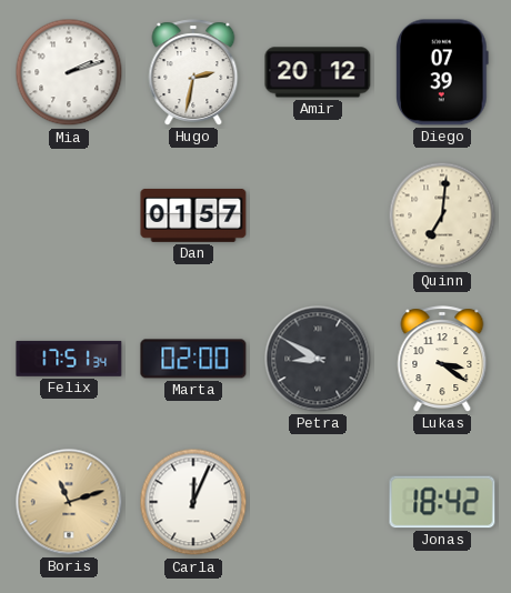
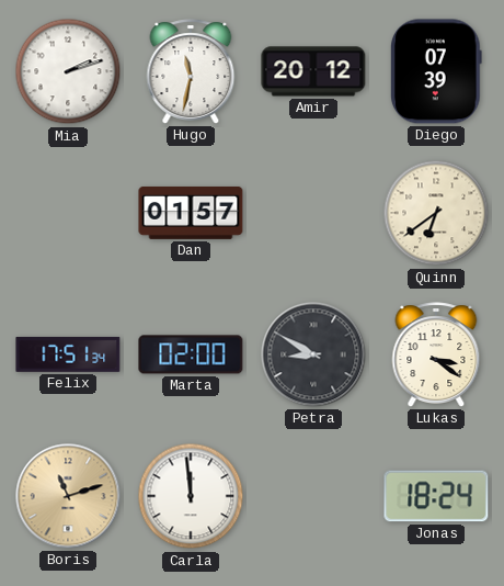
Hugo: 2:32 -> 11:32 (191, 71)
Quinn: 7:01 -> 6:39 (436, 213)
Carla: 12:04 -> 11:59 (191, 496)
Jonas: 18:42 -> 18:24 (436, 496)
